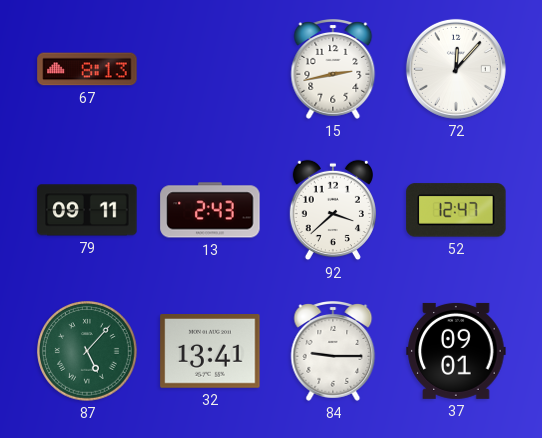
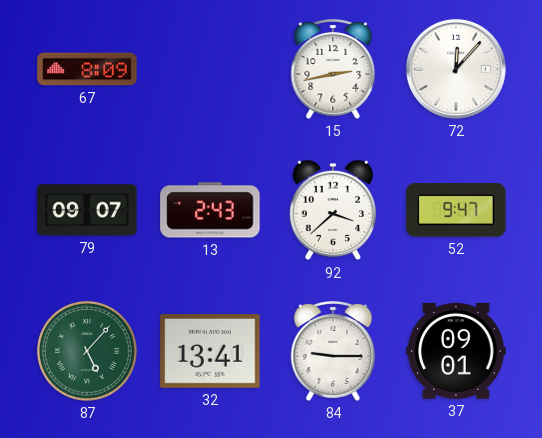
67: 8:13 -> 8:09 (87, 69)
79: 09:11 -> 09:07 (87, 210)
52: 12:47 -> 9:47 (456, 210)
